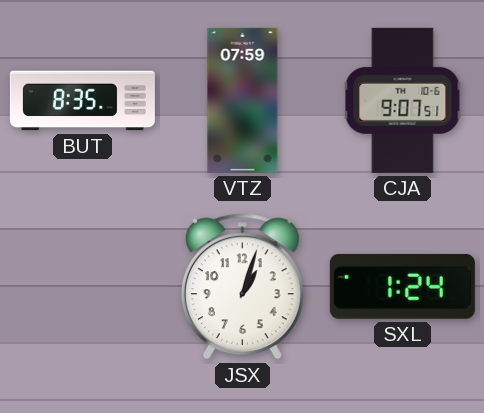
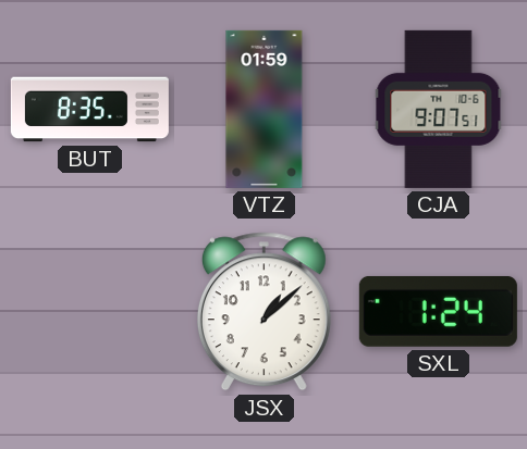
VTZ: 07:59 -> 01:59 (265, 109)
JSX: 1:03 -> 1:08 (263, 312)
